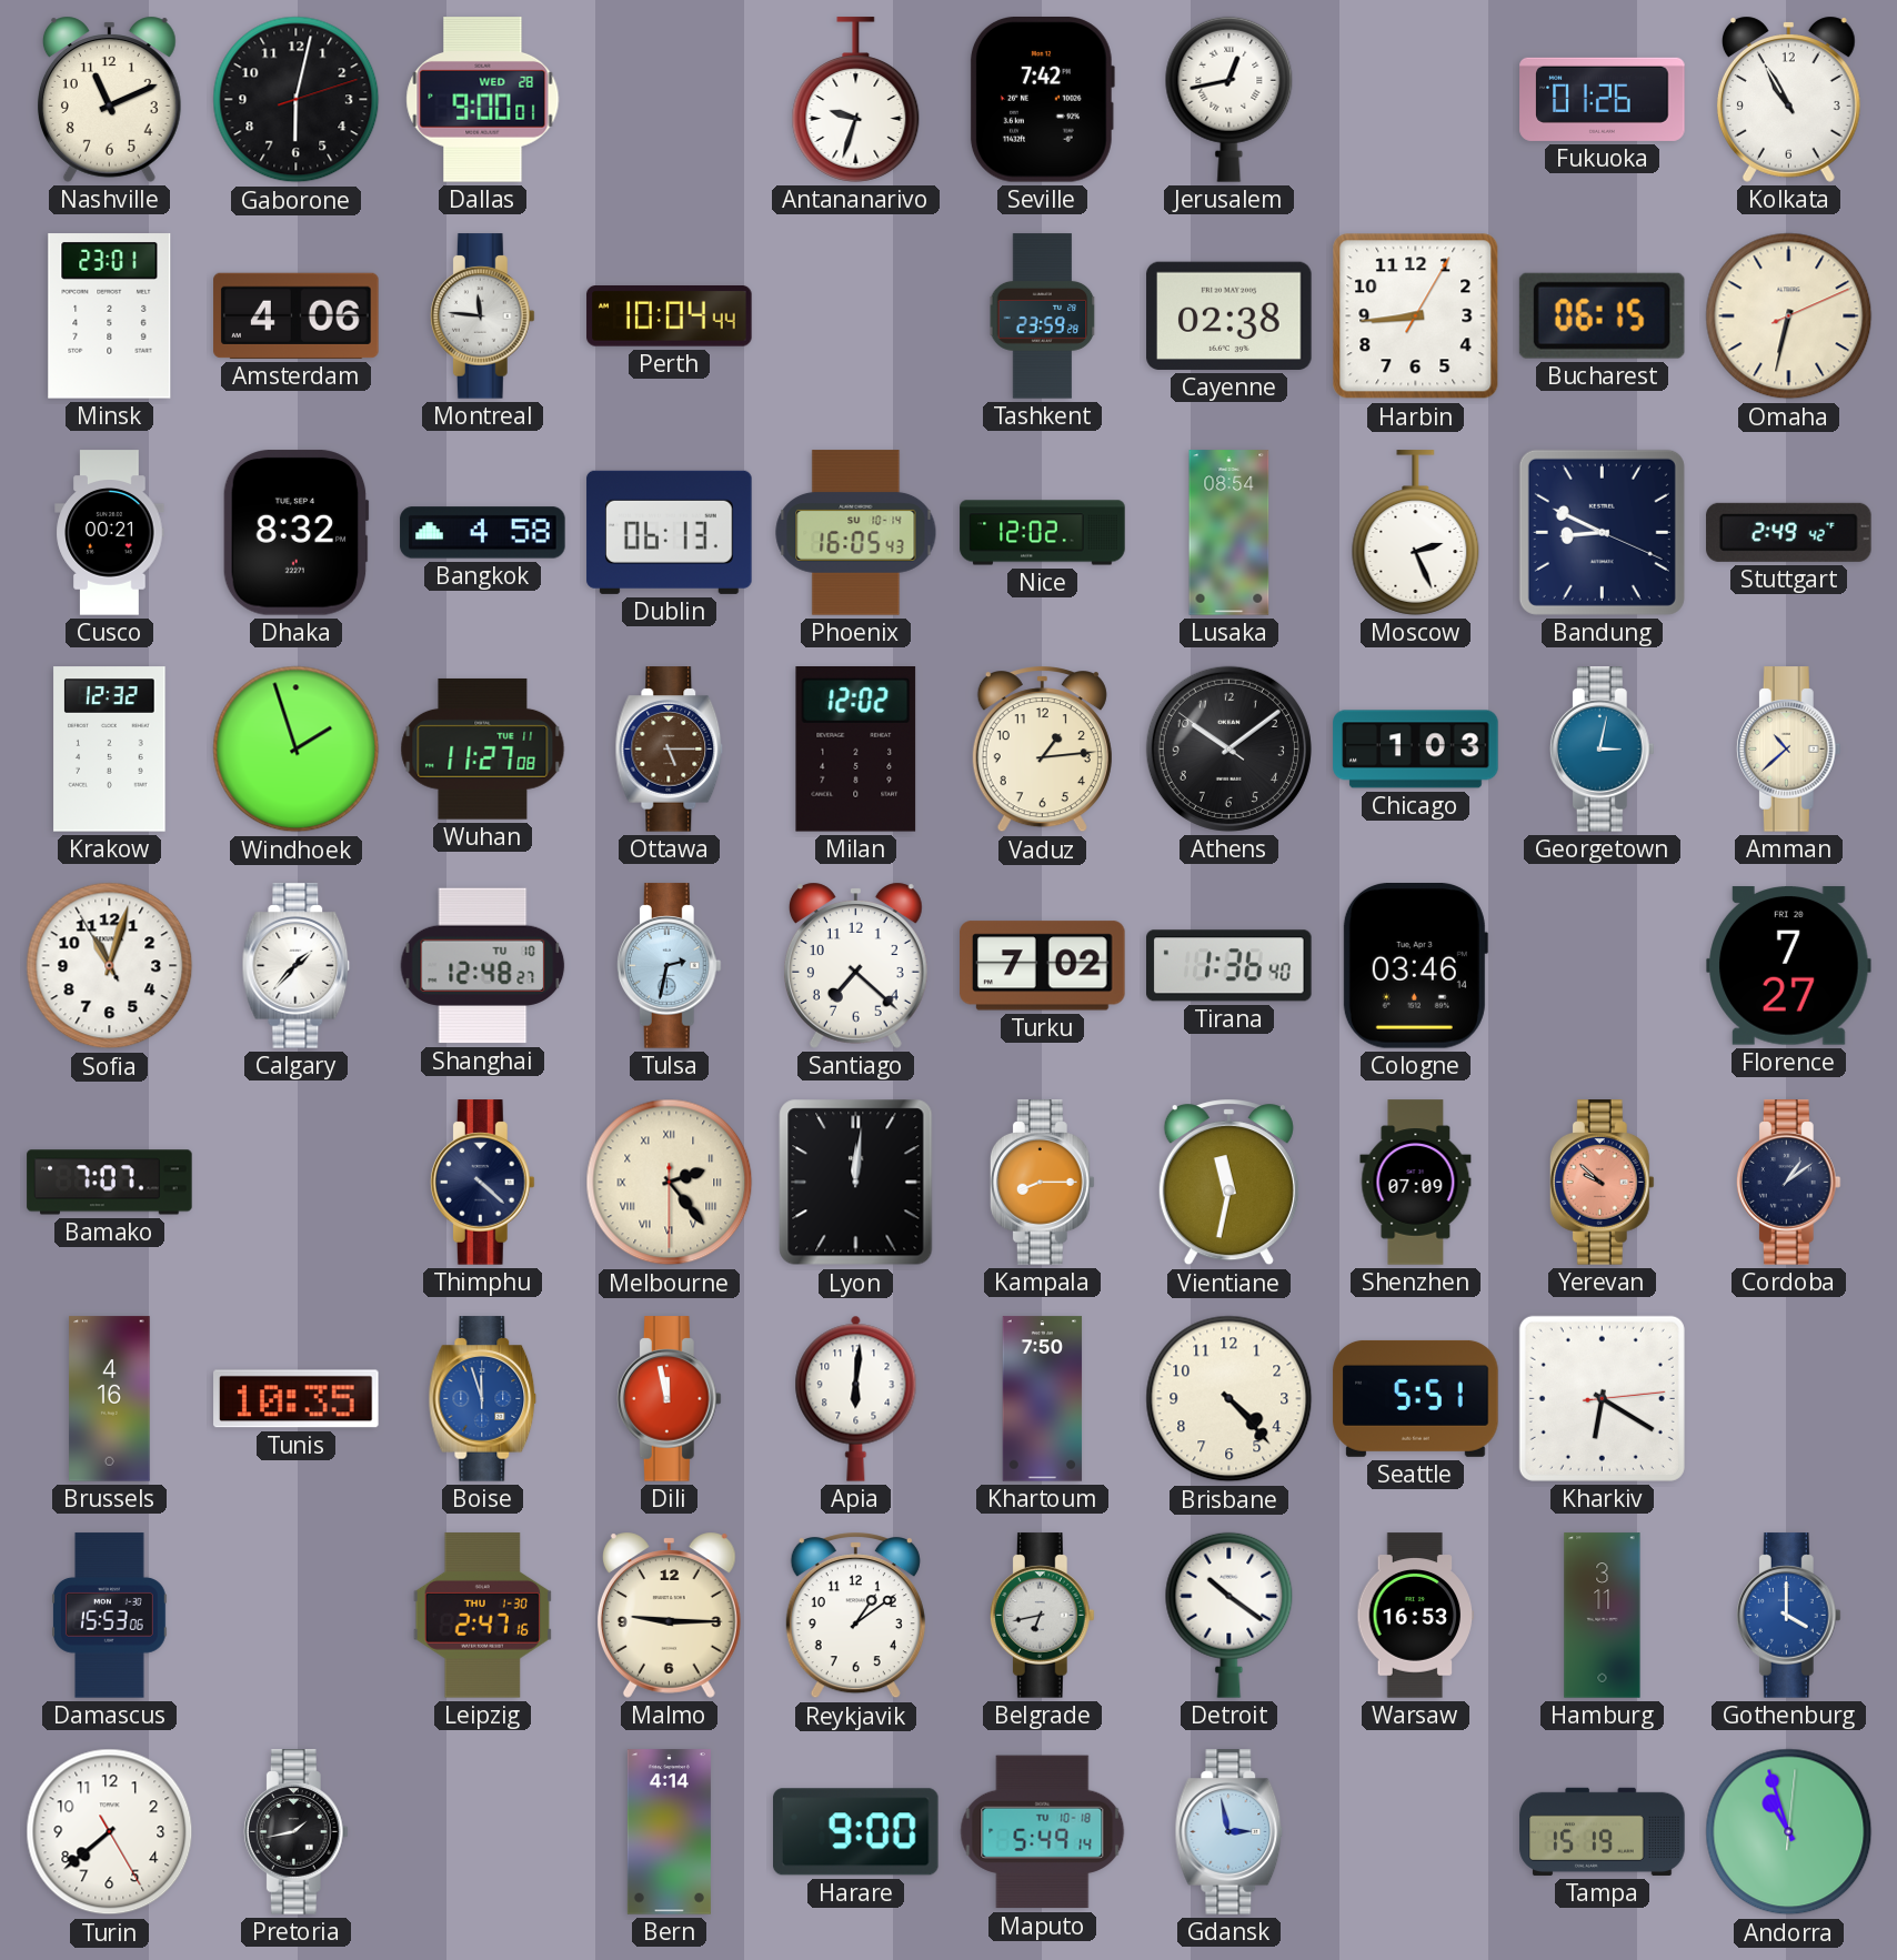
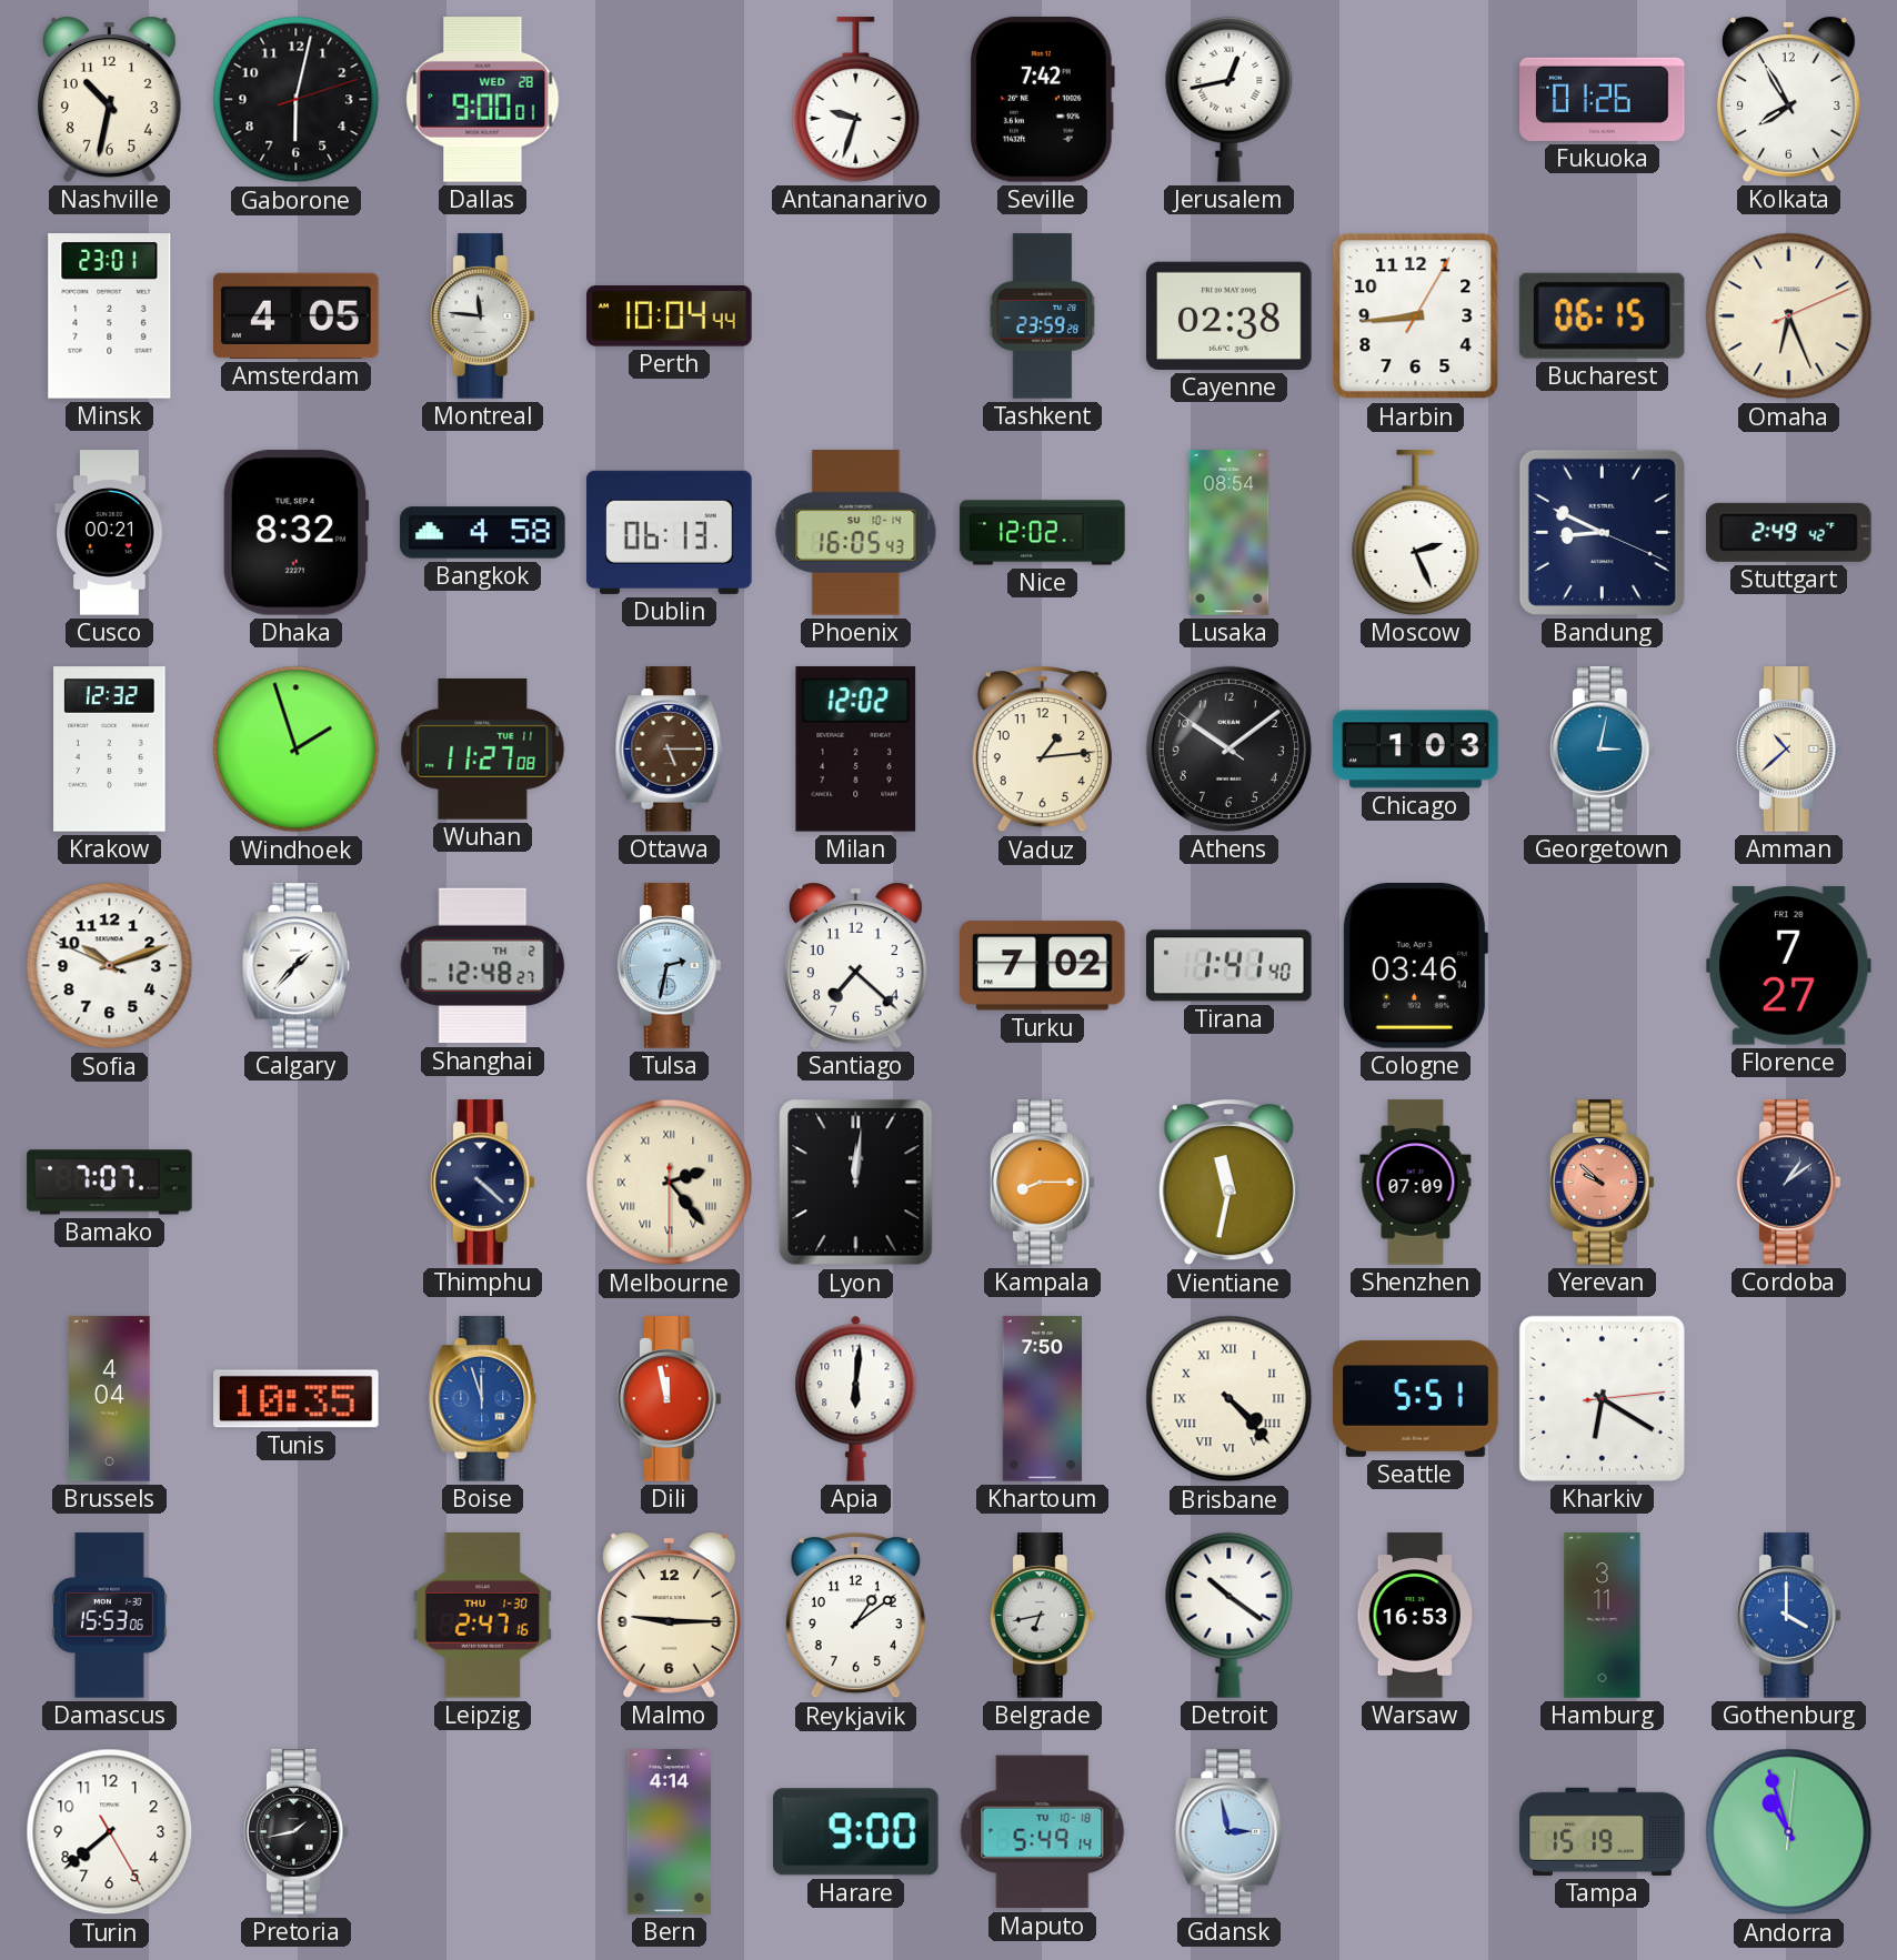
Nashville: 11:11 -> 10:32 (109, 99)
Kolkata: 10:55 -> 7:55 (1788, 99)
Amsterdam: 4:06 -> 4:05 (297, 315)
Omaha: 6:32 -> 6:26 (1789, 316)
Sofia: 11:02 -> 10:11 (110, 966)
Shanghai date: TU 10 -> TH 2 (483, 966)
Tirana: 1:36 -> 1:41 (1229, 966)
Brussels: 4:16 -> 4:04 (110, 1399)
Brisbane numerals: Arabic -> Roman (1229, 1399)
